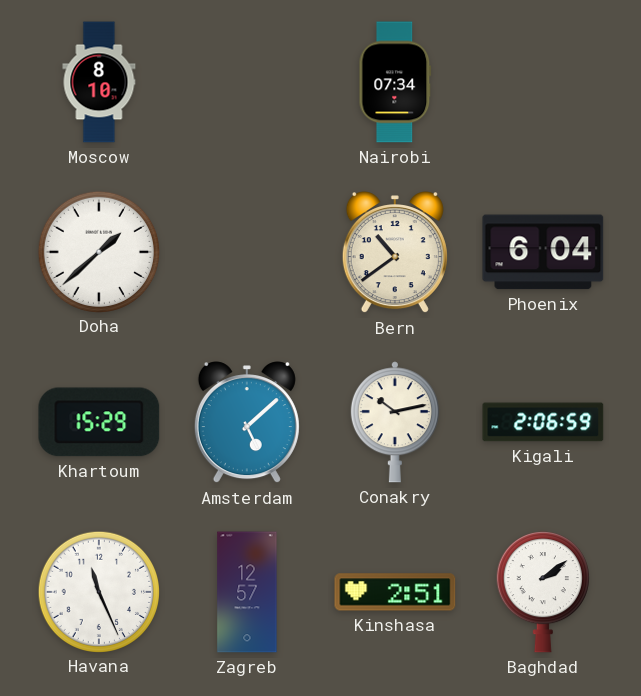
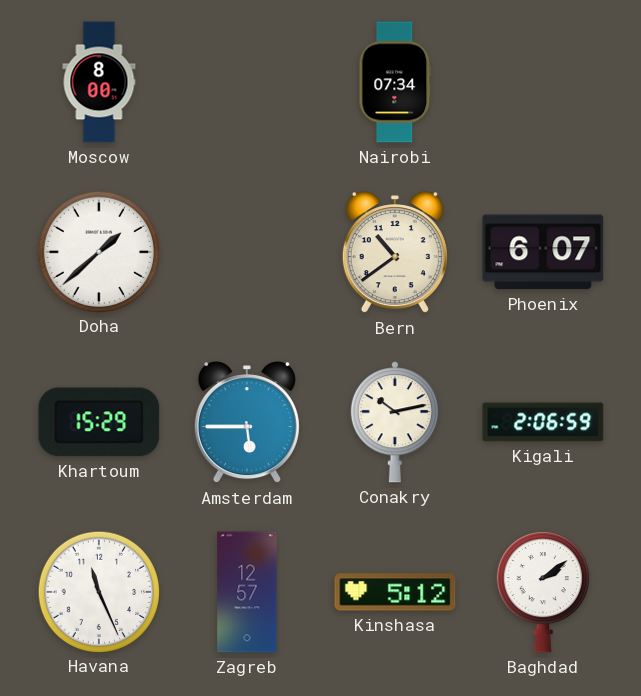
Moscow: 8:10 -> 8:00 (99, 82)
Phoenix: 6:04 -> 6:07 (543, 252)
Amsterdam: 5:08 -> 5:45 (247, 423)
Kinshasa: 2:51 -> 5:12 (395, 592)
